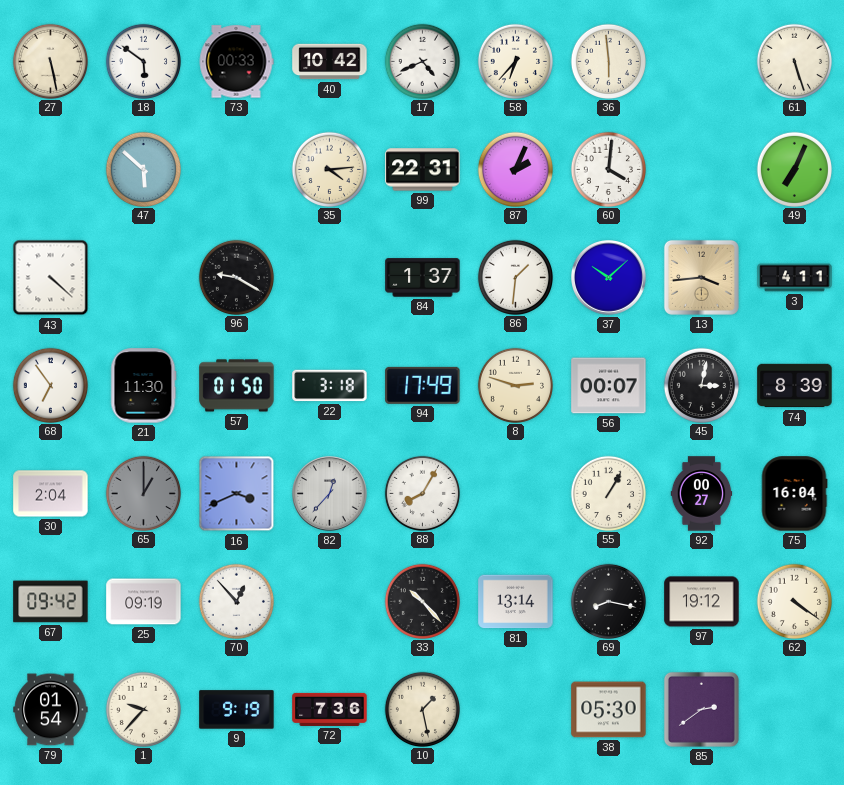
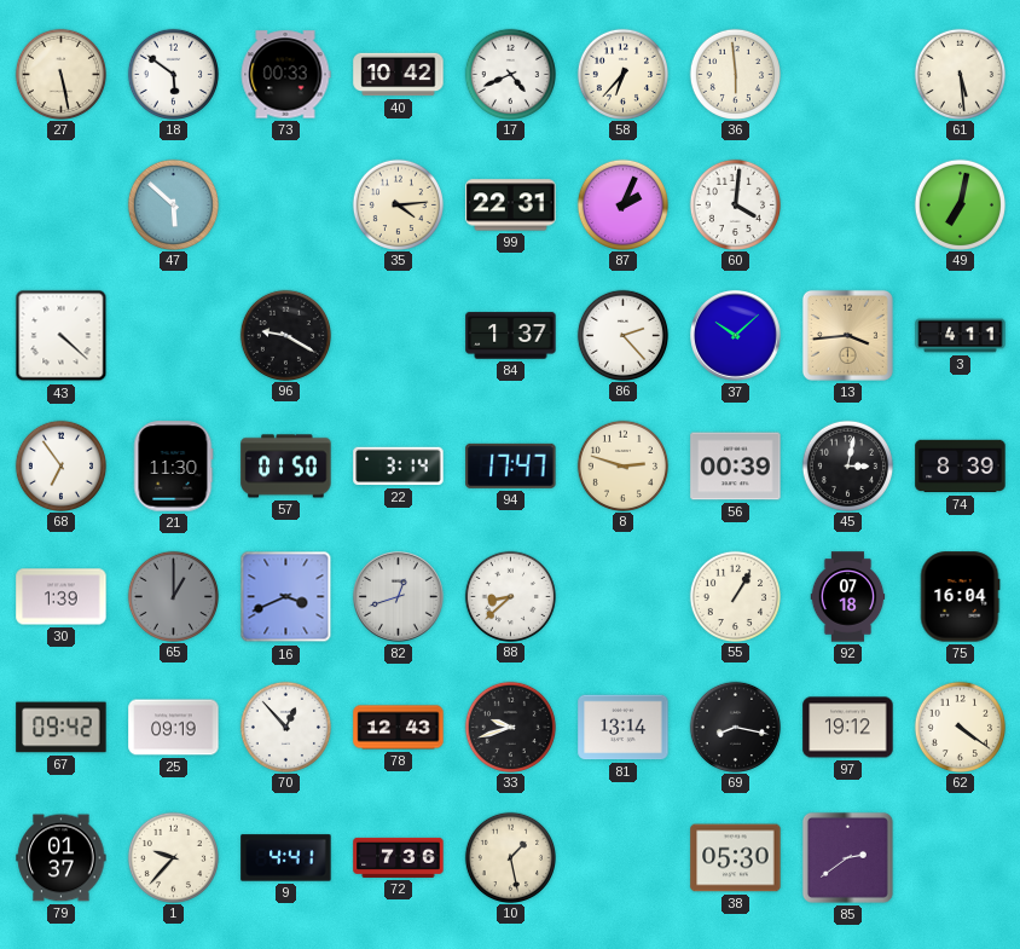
61: 5:27 -> 5:29 (960, 74)
49: 7:04 -> 7:02 (960, 204)
86: 1:31 -> 2:23 (622, 335)
22: 3:18 -> 3:14 (399, 467)
94: 17:49 -> 17:47 (511, 465)
56: 00:07 -> 00:39 (736, 467)
30: 2:04 -> 1:39 (62, 597)
82: 12:37 -> 12:42 (399, 597)
88: 8:05 -> 8:38 (510, 596)
92: 00:27 -> 07:18 (848, 597)
78: none -> 12:43 (399, 728)
33: 10:23 -> 9:42 (510, 727)
79: 01:54 -> 01:37 (62, 858)
9: 9:19 -> 4:41 (286, 858)
